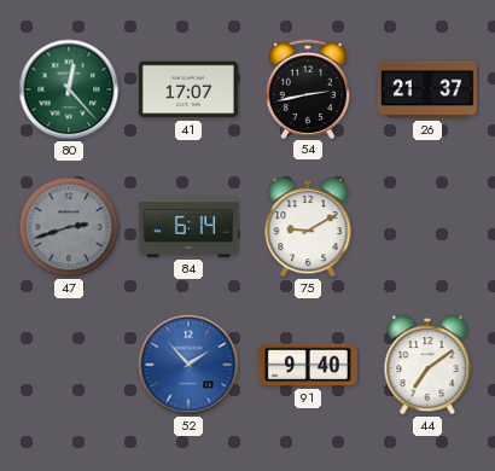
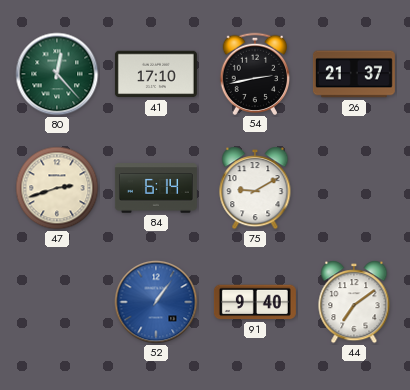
41: 17:07 -> 17:10 (156, 74)
47 dial: grey -> cream (57, 188)
52: 1:53 -> 1:06 (156, 302)
